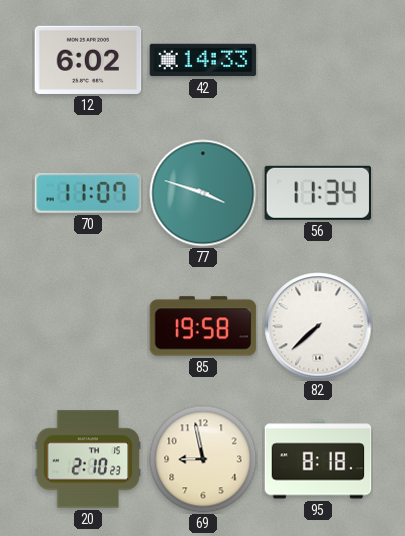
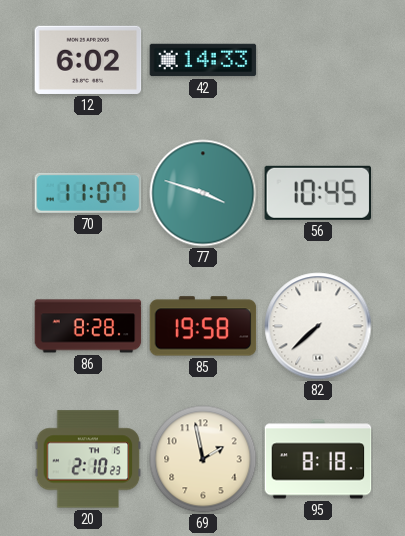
56: 11:34 -> 10:45 (317, 193)
86: none -> 8:28 (88, 326)
69: 8:58 -> 1:58 (203, 459)
